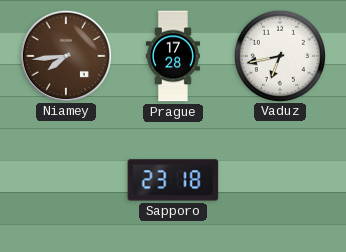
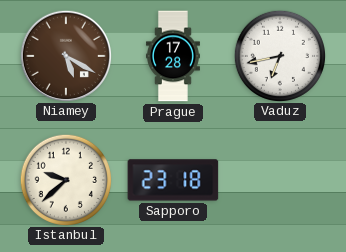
Niamey: 7:44 -> 5:20 (65, 55)
Istanbul: none -> 9:38 (65, 179)
